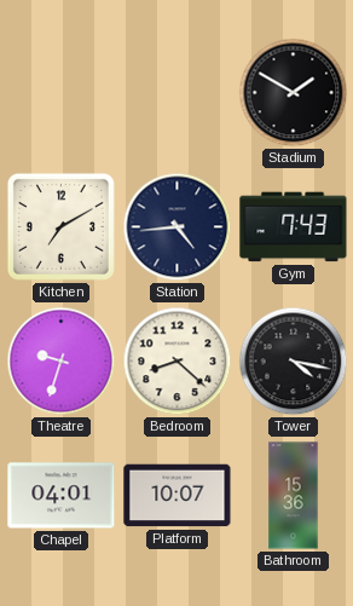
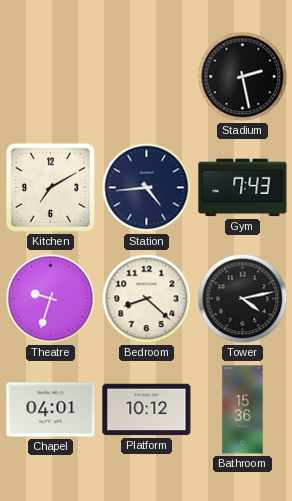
Stadium: 1:50 -> 2:28 (243, 77)
Tower: 4:17 -> 4:13 (243, 299)
Platform: 10:07 -> 10:12 (147, 410)
